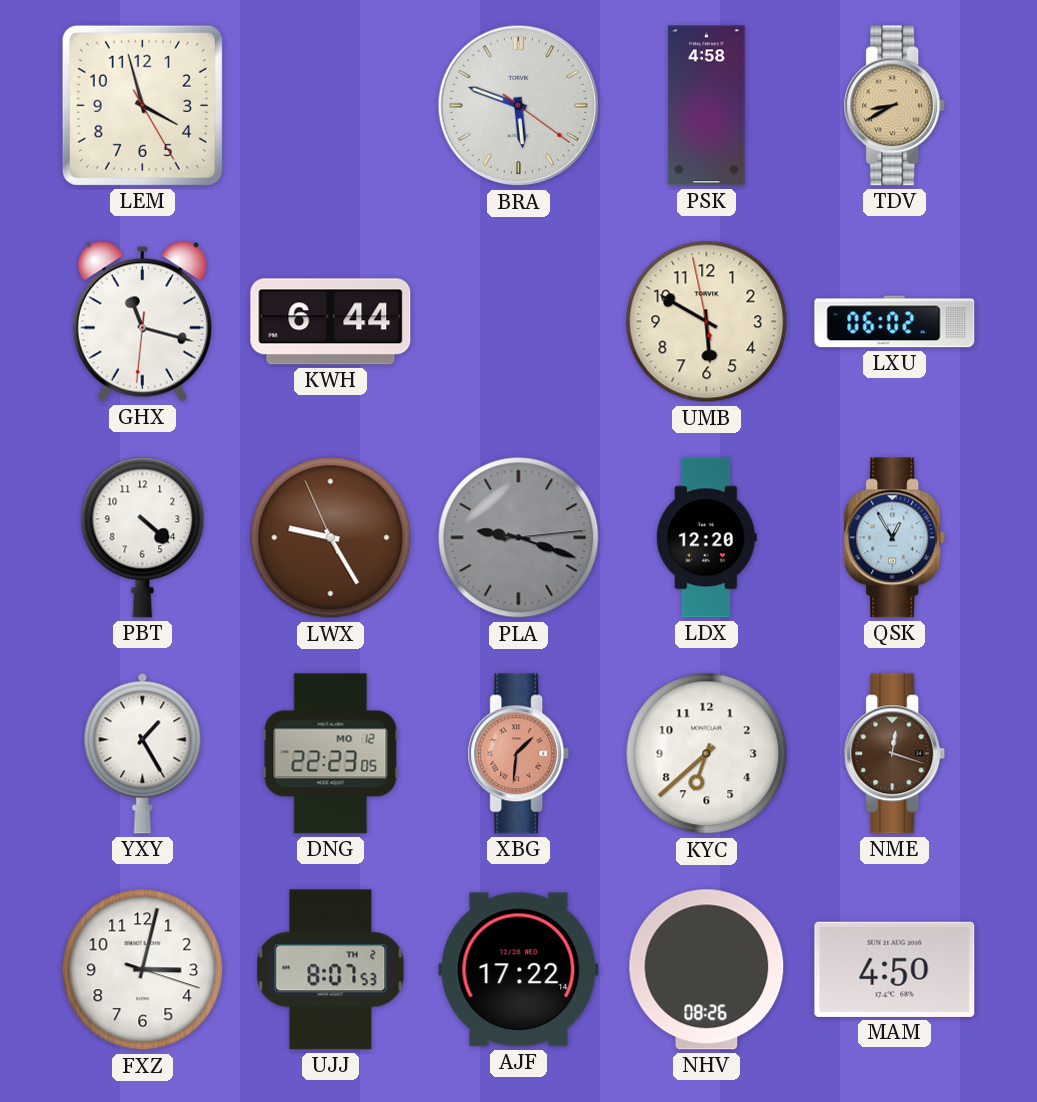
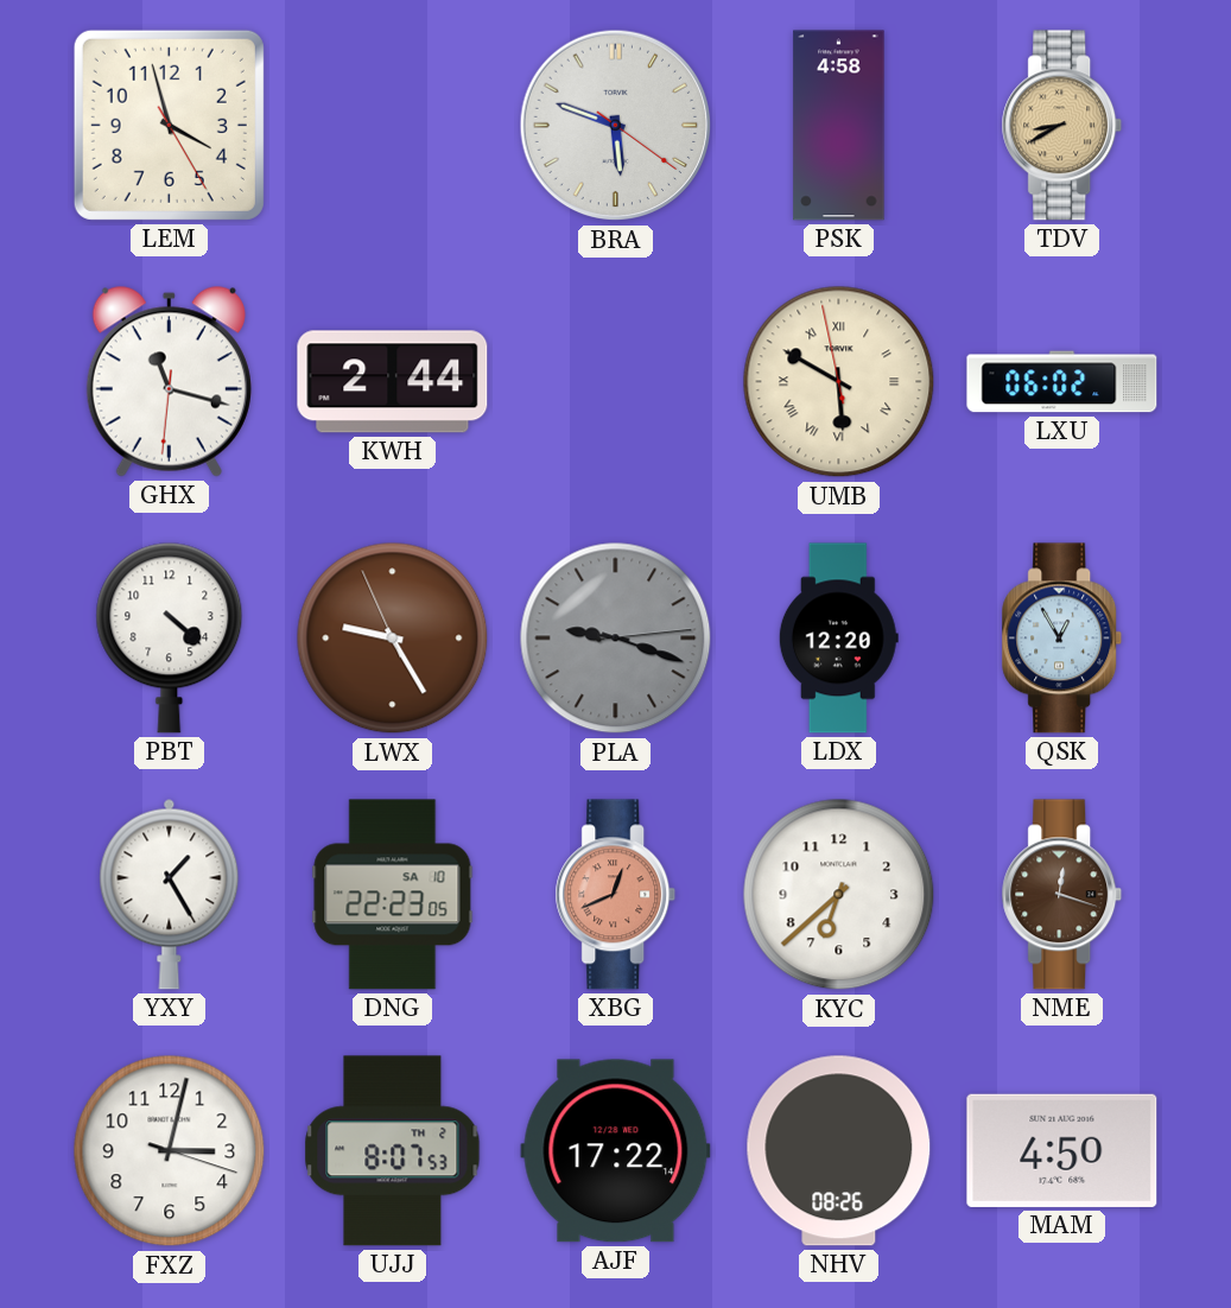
KWH: 6:44 -> 2:44 (393, 382)
UMB numerals: Arabic -> Roman (839, 382)
DNG date: MO 12 -> SA 10 (393, 895)
XBG: 1:31 -> 12:41 (616, 895)
